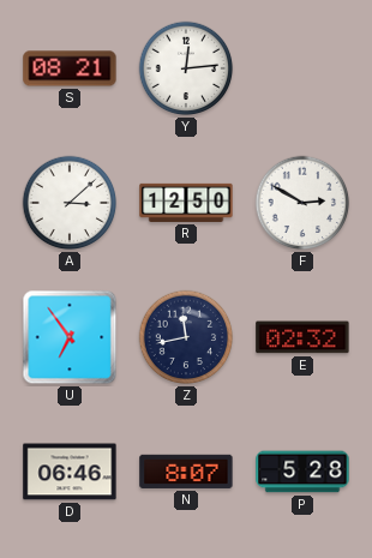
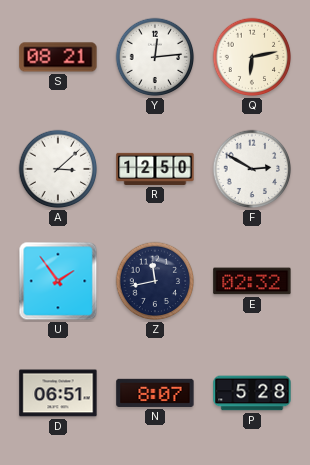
Q: none -> 6:13 (252, 57)
U: 6:54 -> 1:54 (58, 281)
D: 06:46 -> 06:51 (58, 393)
